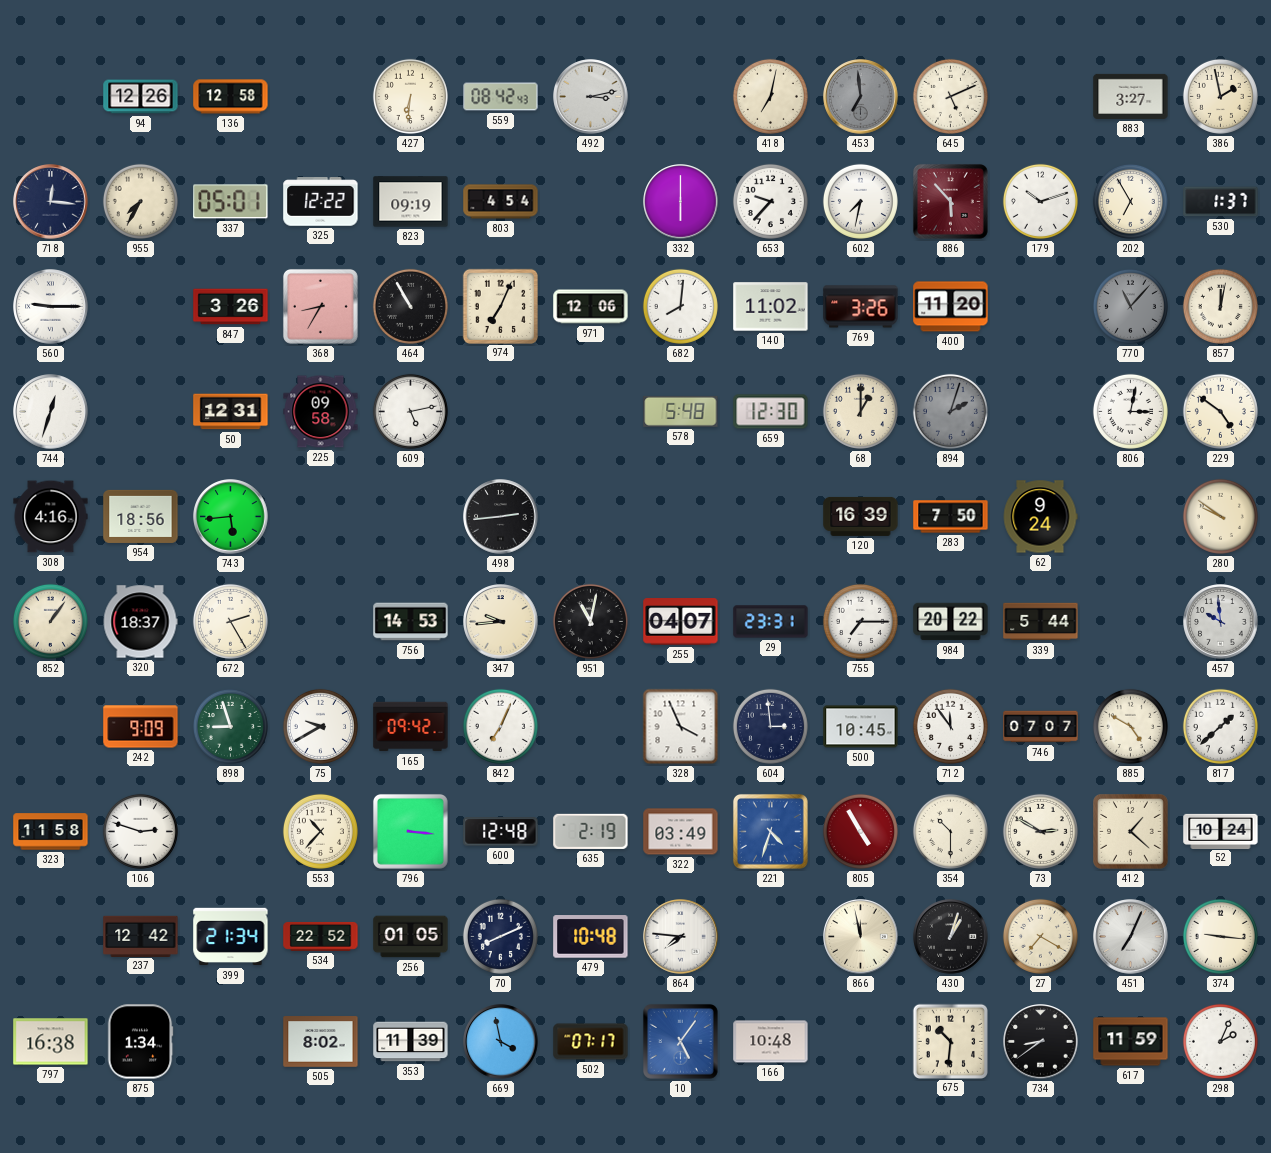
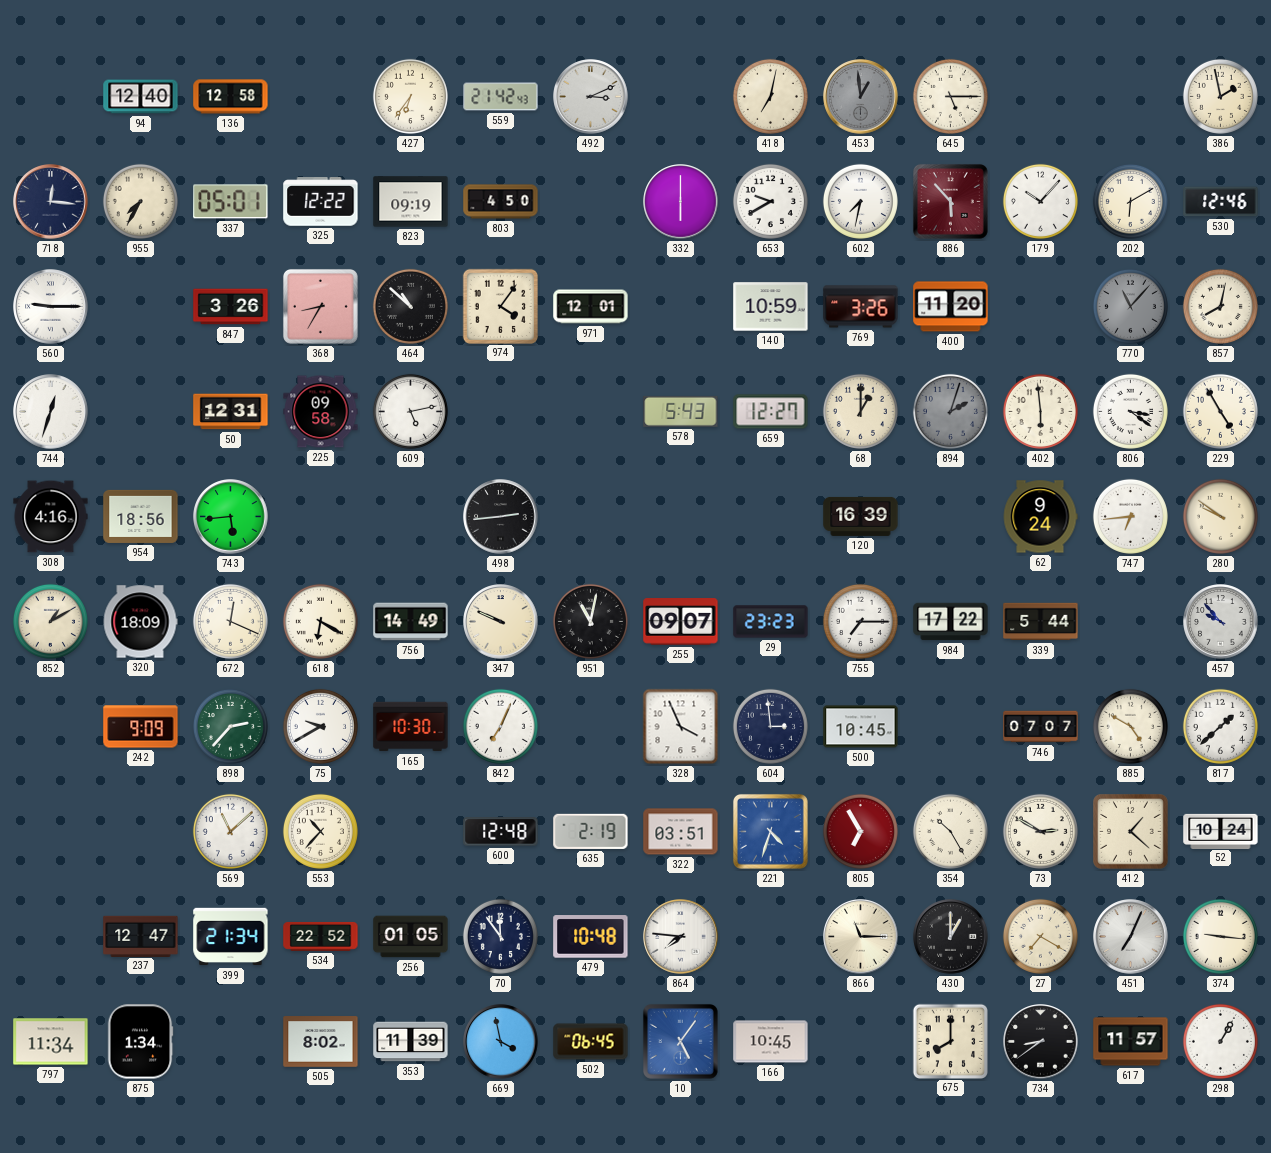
94: 12:26 -> 12:40 (141, 97)
427: 6:31 -> 6:36 (410, 96)
559: 08:42 -> 21:42 (501, 97)
492: 3:13 -> 3:11 (591, 97)
453: 6:59 -> 12:59 (861, 97)
645: 5:11 -> 5:15 (950, 96)
883: 3:27 -> none (1131, 96)
803: 4:54 -> 4:50 (501, 202)
653: 9:37 -> 9:40 (770, 201)
179: 10:12 -> 10:07 (1040, 201)
202: 6:55 -> 6:10 (1130, 201)
530: 1:37 -> 12:46 (1221, 202)
464: 10:55 -> 10:52 (410, 306)
974: 7:04 -> 4:06 (500, 306)
971: 12:06 -> 12:01 (591, 307)
682: 8:01 -> none (680, 306)
140: 11:02 -> 10:59 (771, 307)
857: 12:02 -> 8:02 (1220, 306)
578: 5:48 -> 5:43 (681, 411)
659: 12:30 -> 12:27 (771, 412)
402: none -> 5:59 (1040, 411)
806: 3:02 -> 3:21 (1130, 411)
229: 4:51 -> 4:55 (1220, 411)
283: 7:50 -> none (951, 517)
747: none -> 6:44 (1130, 516)
852: 1:06 -> 1:10 (50, 621)
320: 18:37 -> 18:09 (140, 622)
672: 2:25 -> 12:19 (230, 621)
618: none -> 6:20 (320, 621)
756: 14:53 -> 14:49 (411, 622)
347: 9:44 -> 9:49 (501, 622)
255: 04:07 -> 09:07 (681, 622)
29: 23:31 -> 23:23 (771, 622)
984: 20:22 -> 17:22 (951, 622)
457: 9:59 -> 9:53 (1221, 622)
898: 8:57 -> 2:37 (230, 726)
165: 09:42 -> 10:30 (411, 727)
712: 11:54 -> none (950, 726)
323: 11:58 -> none (51, 832)
106: 2:48 -> none (140, 831)
569: none -> 11:08 (230, 831)
796: 3:16 -> none (410, 831)
322: 03:49 -> 03:51 (681, 832)
805: 4:55 -> 6:55 (860, 831)
354: 10:30 -> 10:25 (950, 831)
237: 12:42 -> 12:47 (141, 936)
70: 8:11 -> 11:54 (500, 936)
866: 11:58 -> 11:15 (861, 937)
430: 1:03 -> 1:00 (951, 937)
797: 16:38 -> 11:34 (51, 1042)
502: 07:17 -> 06:45 (591, 1042)
166: 10:48 -> 10:45 (771, 1042)
675: 10:31 -> 8:00 (950, 1041)
617: 11:59 -> 11:57 (1131, 1042)
298: 2:04 -> 1:05 (1220, 1041)
